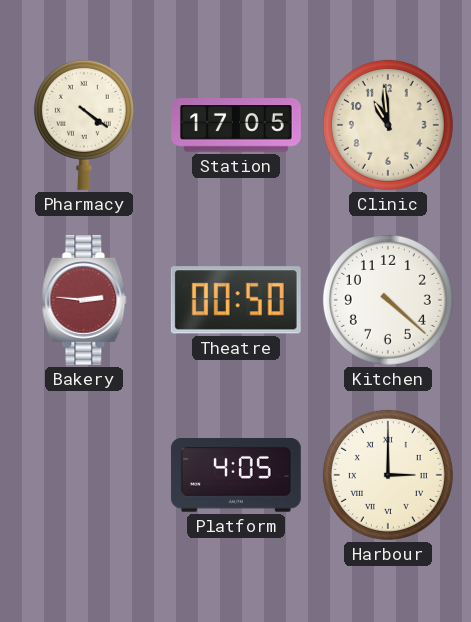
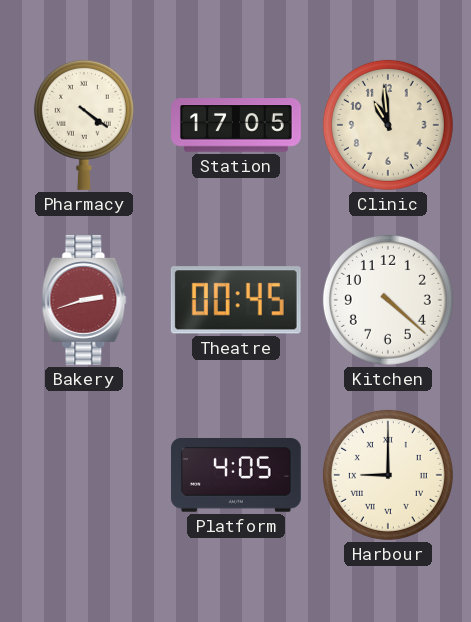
Bakery: 2:46 -> 2:42 (84, 300)
Theatre: 00:50 -> 00:45 (236, 300)
Harbour: 3:00 -> 9:00 (388, 475)
